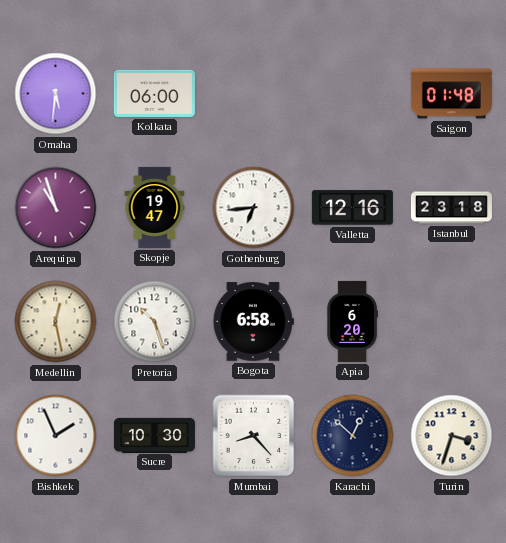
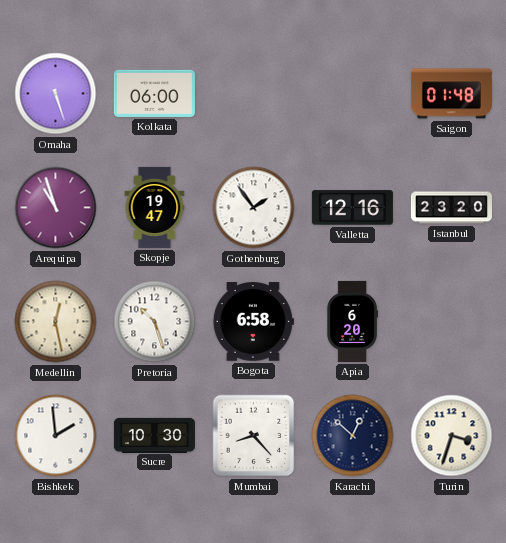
Omaha: 5:31 -> 5:27 (56, 94)
Gothenburg: 6:44 -> 1:54 (254, 208)
Istanbul: 23:18 -> 23:20 (451, 208)
Bishkek: 1:56 -> 1:59 (56, 436)
